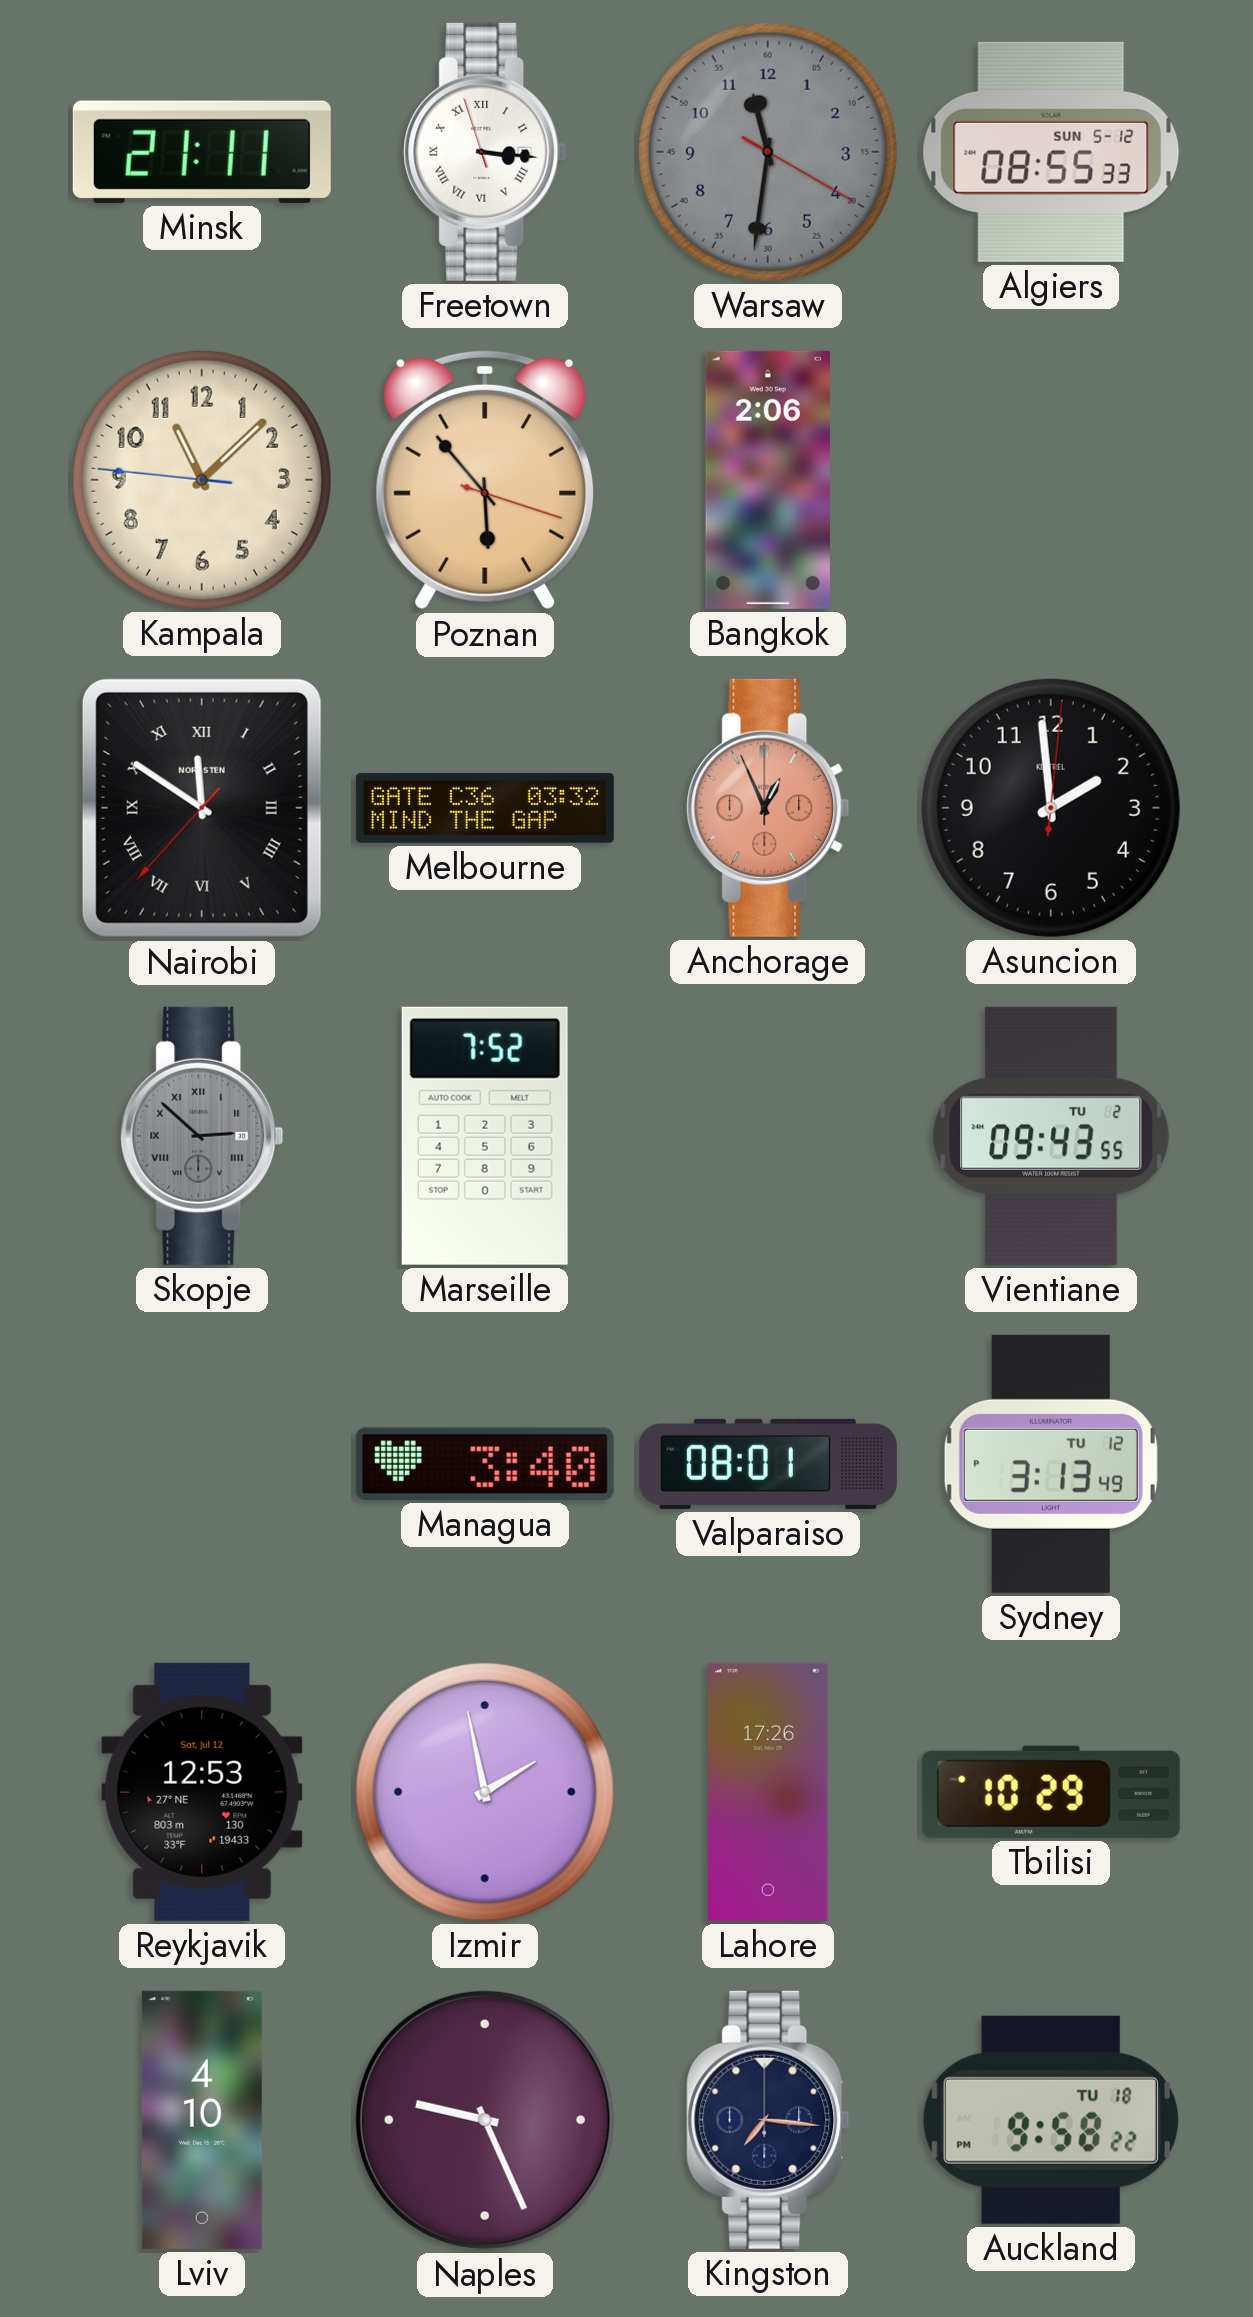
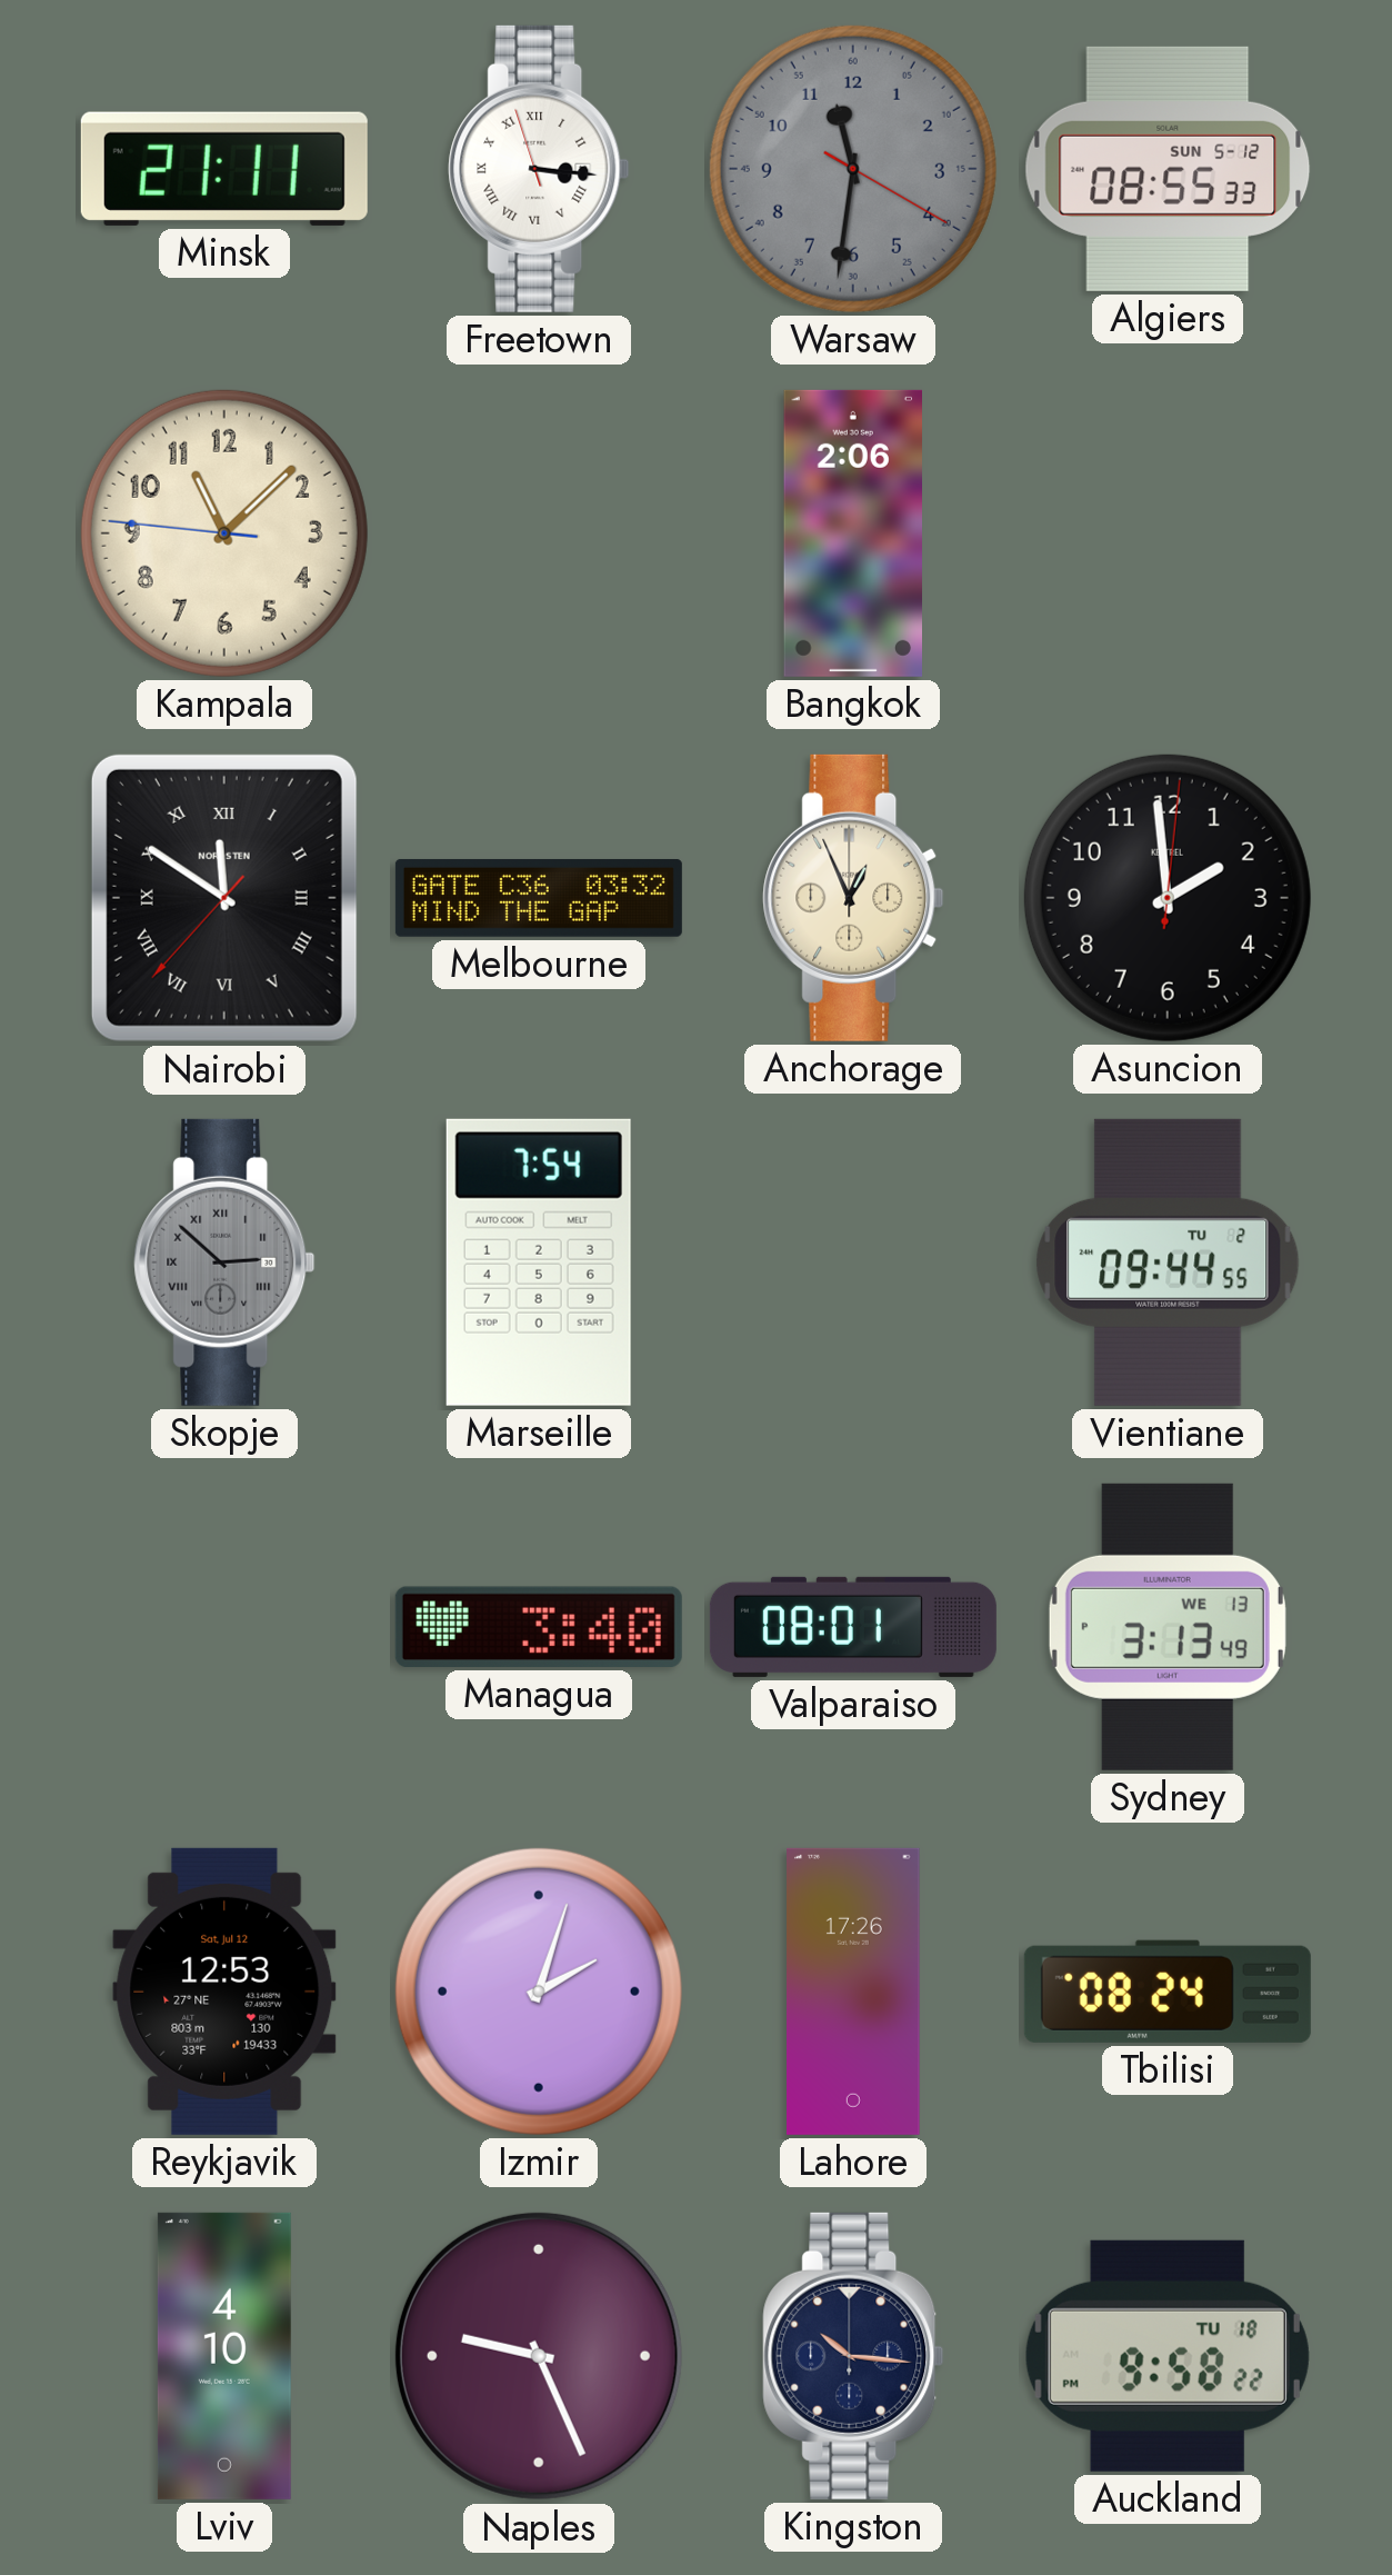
Poznan: 5:53 -> none (485, 480)
Anchorage dial: salmon -> cream (853, 898)
Marseille: 7:52 -> 7:54 (539, 1262)
Vientiane: 09:43 -> 09:44 (1168, 1262)
Sydney date: TU 12 -> WE 13 (1168, 1627)
Izmir: 1:58 -> 2:03 (539, 1992)
Tbilisi: 10:29 -> 08:24 (1168, 1992)
Kingston: 7:16 -> 10:16 (853, 2356)
